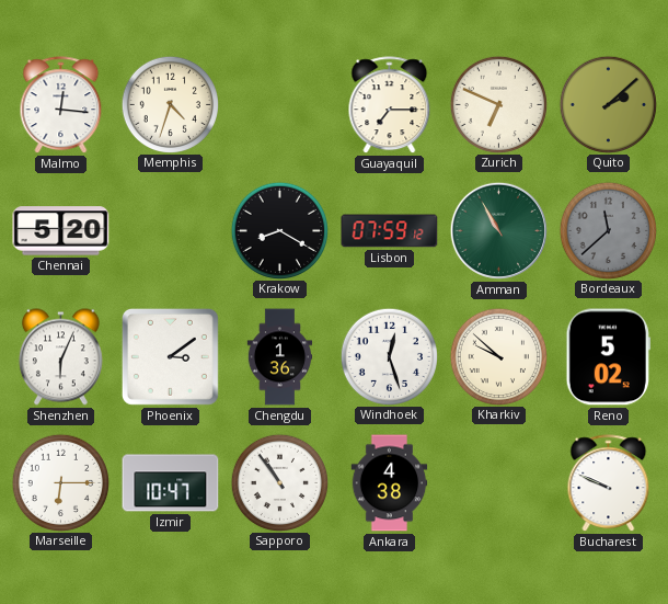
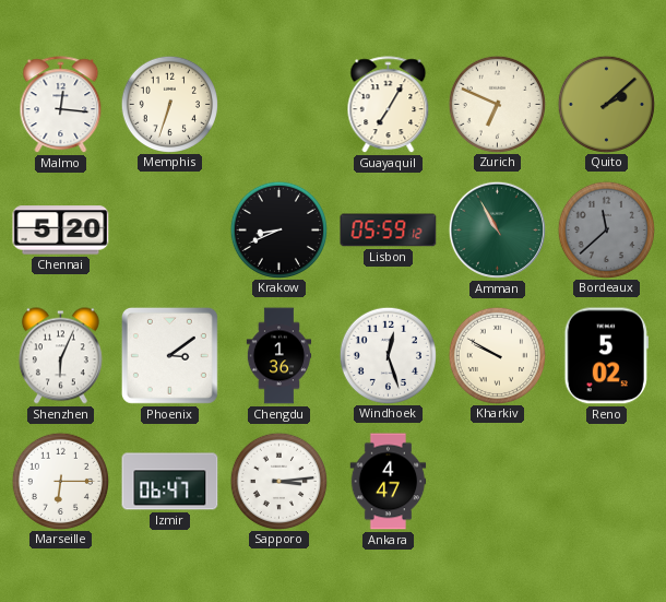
Memphis: 4:33 -> 6:33 (169, 104)
Guayaquil: 7:15 -> 7:05 (389, 105)
Krakow: 8:20 -> 8:41 (278, 229)
Lisbon: 07:59 -> 05:59 (389, 231)
Kharkiv: 9:52 -> 9:50 (497, 355)
Izmir: 10:47 -> 06:47 (170, 482)
Sapporo: 10:54 -> 3:14 (278, 481)
Ankara: 4:38 -> 4:47 (389, 482)
Bucharest: 9:49 -> none (609, 483)
